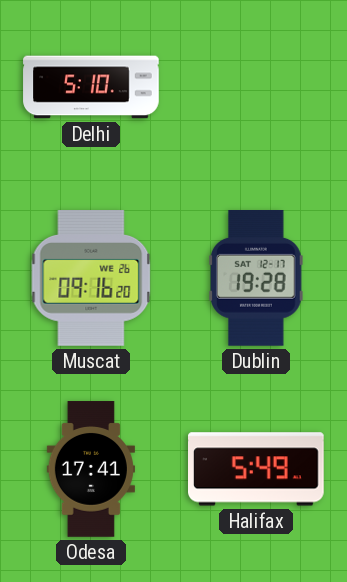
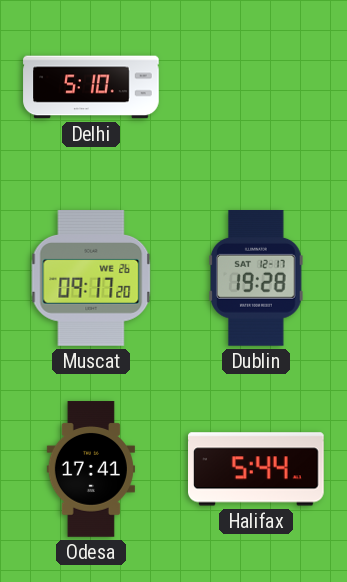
Muscat: 09:16 -> 09:17 (91, 279)
Halifax: 5:49 -> 5:44 (257, 469)
